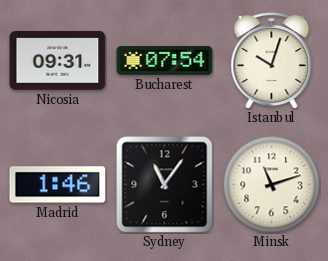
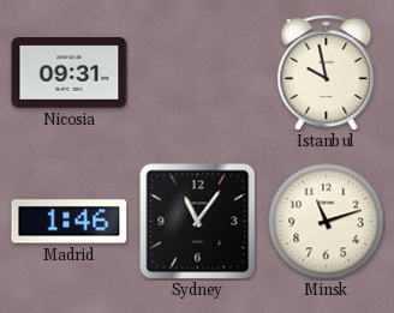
Bucharest: 07:54 -> none (165, 60)
Istanbul: 10:03 -> 9:58 (327, 73)
